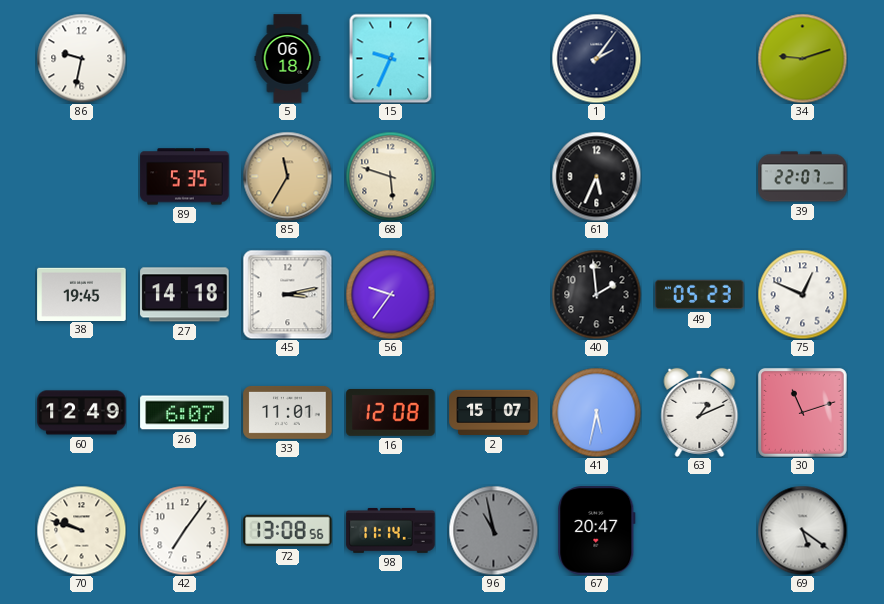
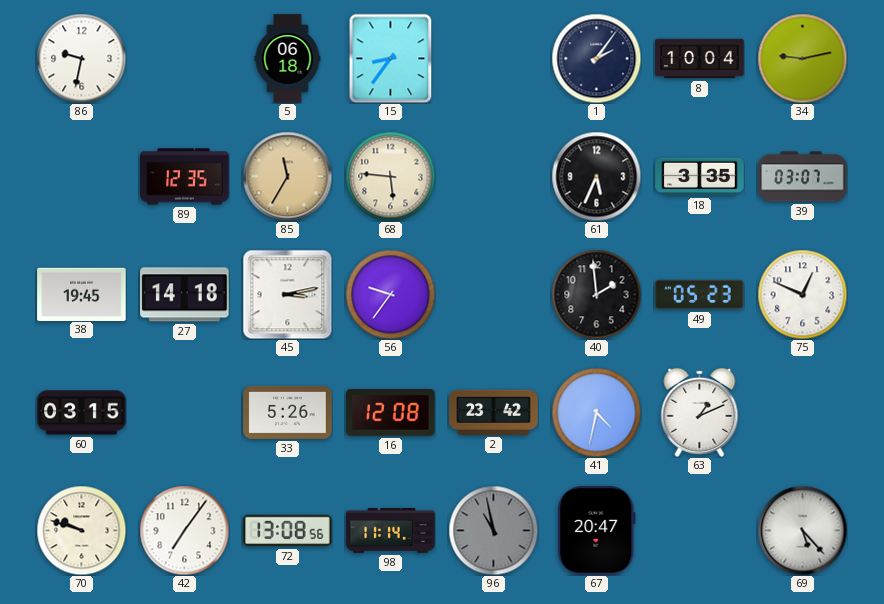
15: 9:34 -> 8:36 (391, 58)
8: none -> 10:04 (700, 59)
34: 9:12 -> 9:13 (802, 58)
89: 5:35 -> 12:35 (185, 177)
68: 5:48 -> 5:46 (390, 176)
18: none -> 3:35 (700, 177)
39: 22:07 -> 03:07 (803, 177)
60: 12:49 -> 03:15 (82, 413)
26: 6:07 -> none (185, 413)
33: 11:01 -> 5:26 (288, 412)
2: 15:07 -> 23:42 (494, 412)
41: 5:32 -> 4:32 (596, 412)
30: 11:12 -> none (802, 412)
69: 5:21 -> 5:23 (802, 530)
